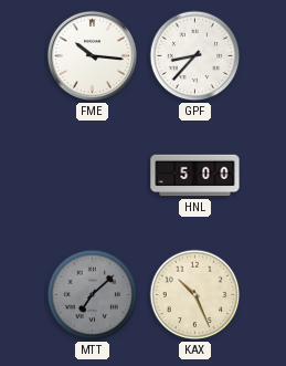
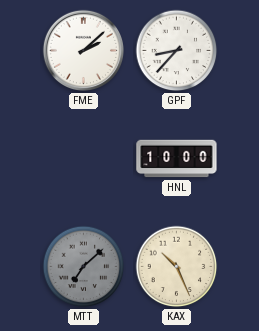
FME: 10:16 -> 2:08 (83, 50)
HNL: 5:00 -> 10:00 (177, 159)
